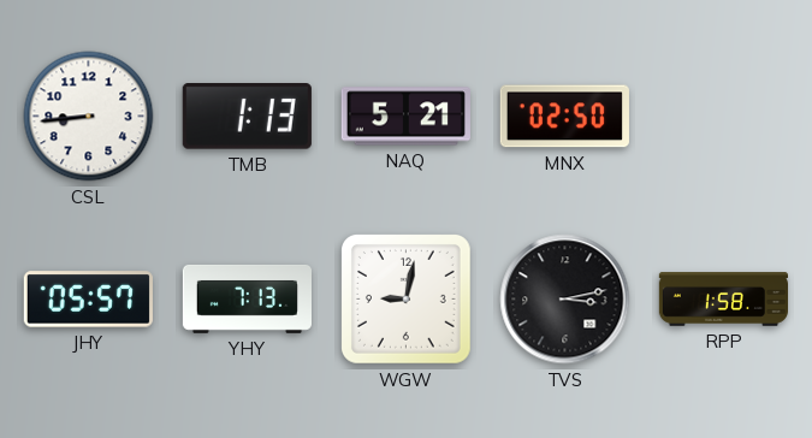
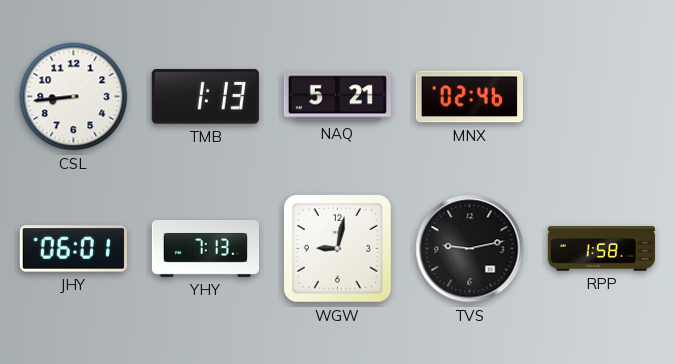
MNX: 02:50 -> 02:46 (469, 97)
JHY: 05:57 -> 06:01 (73, 249)
TVS: 3:13 -> 9:13 (470, 249)
